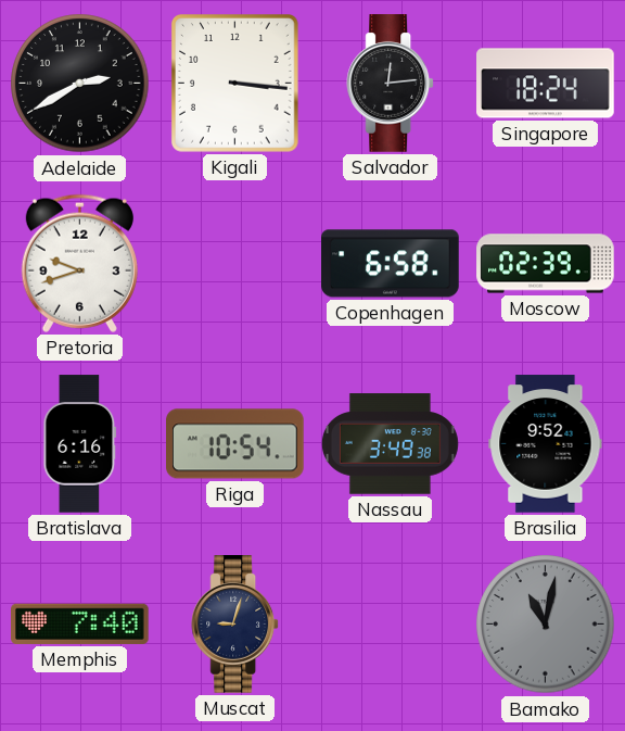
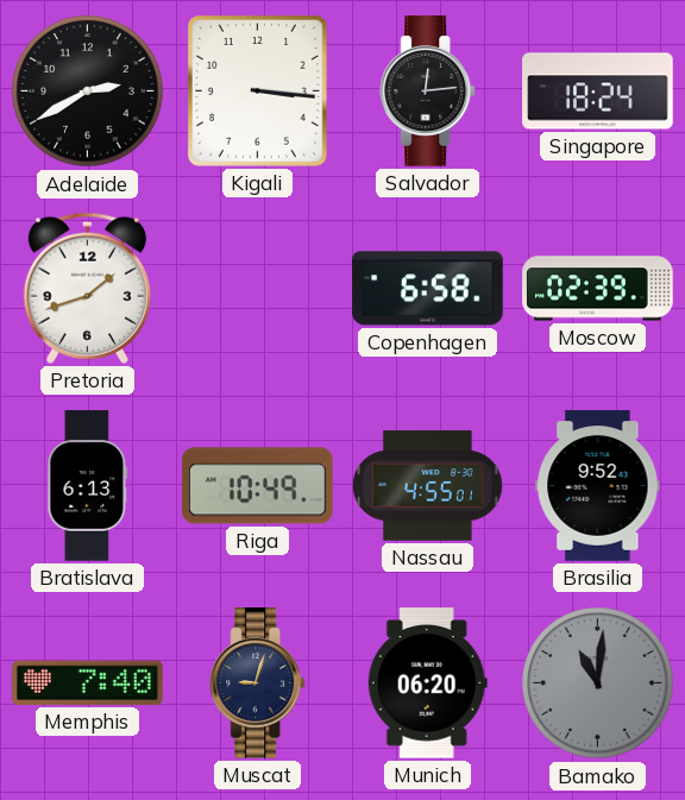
Pretoria: 9:42 -> 1:42 (87, 288)
Bratislava: 6:16 -> 6:13 (88, 486)
Riga: 10:54 -> 10:49 (258, 486)
Nassau: 3:49 -> 4:55 (427, 486)
Munich: none -> 06:20 (427, 684)
Bamako: 11:02 -> 11:01 (598, 684)
